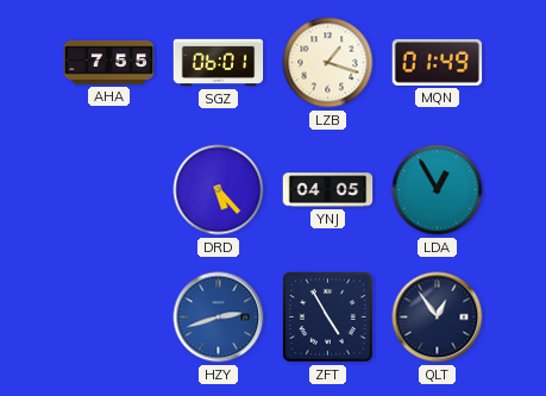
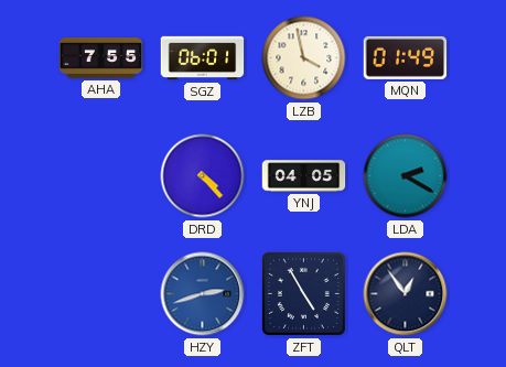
LZB: 1:18 -> 3:58 (304, 58)
DRD: 5:23 -> 4:23 (203, 176)
LDA: 12:55 -> 2:20 (406, 176)
